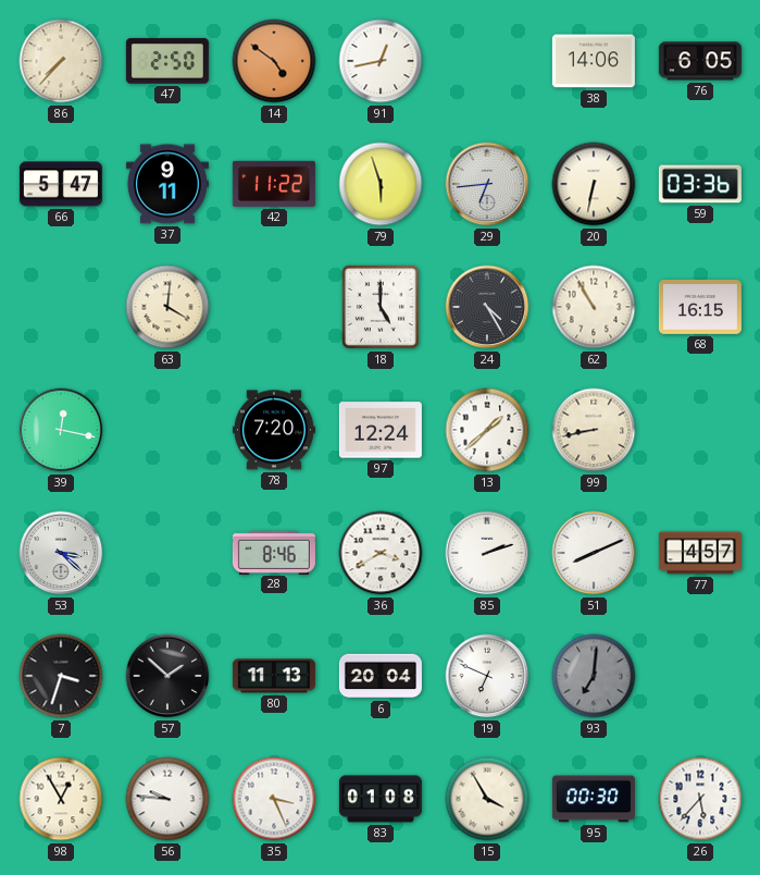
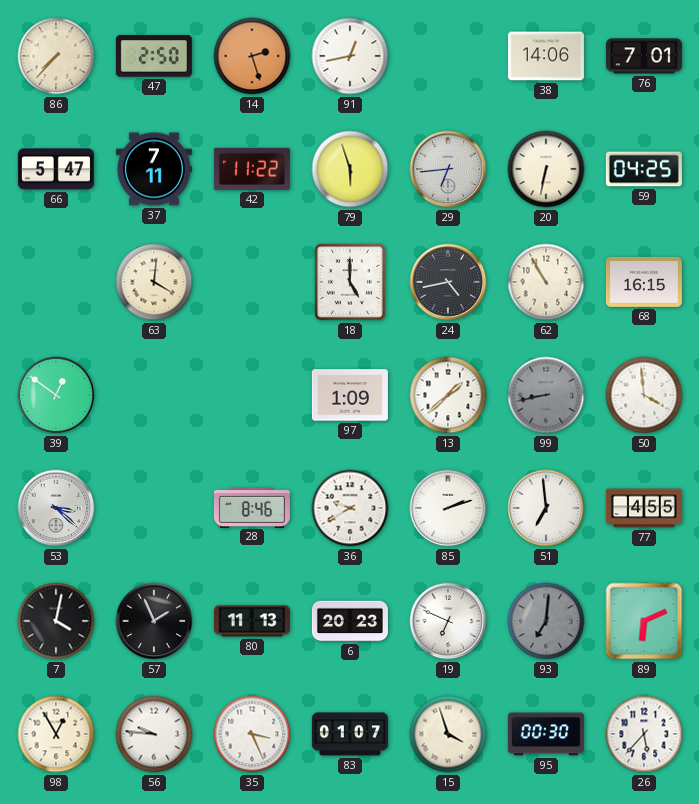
14: 4:51 -> 2:27 (252, 56)
76: 6:05 -> 7:01 (644, 56)
37: 9:11 -> 7:11 (154, 169)
59: 03:36 -> 04:25 (644, 169)
24: 4:25 -> 4:43 (448, 282)
39: 12:17 -> 12:51 (56, 395)
78: 7:20 -> none (274, 430)
97: 12:24 -> 1:09 (350, 395)
99 dial: cream -> grey (546, 395)
50: none -> 3:59 (644, 395)
36: 3:40 -> 9:40 (350, 508)
51: 8:11 -> 6:59 (546, 508)
77: 4:57 -> 4:55 (644, 508)
7: 3:33 -> 4:02 (56, 621)
57: 1:52 -> 1:56 (154, 621)
6: 20:04 -> 20:23 (350, 621)
89: none -> 6:11 (644, 621)
83: 01:08 -> 01:07 (350, 734)
15: 3:55 -> 3:57 (448, 734)
